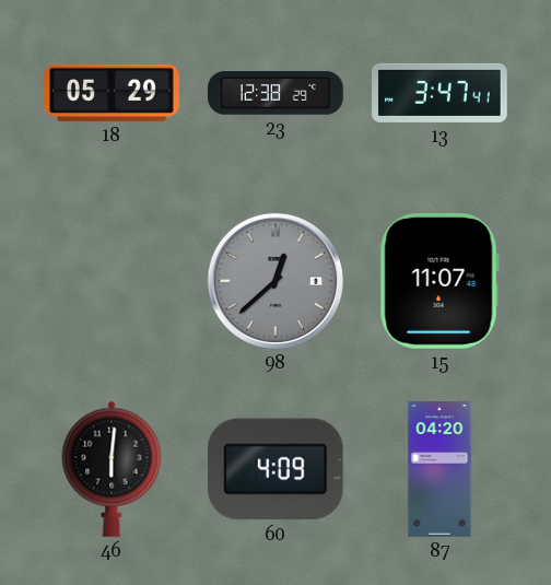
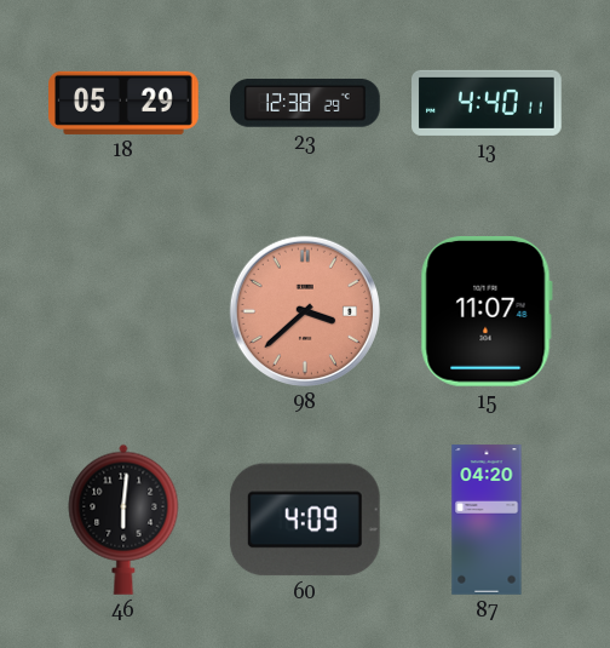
13: 3:47 -> 4:40 (488, 103)
98: 12:38 -> 3:38 (305, 311)
98 dial: grey -> salmon (305, 311)
